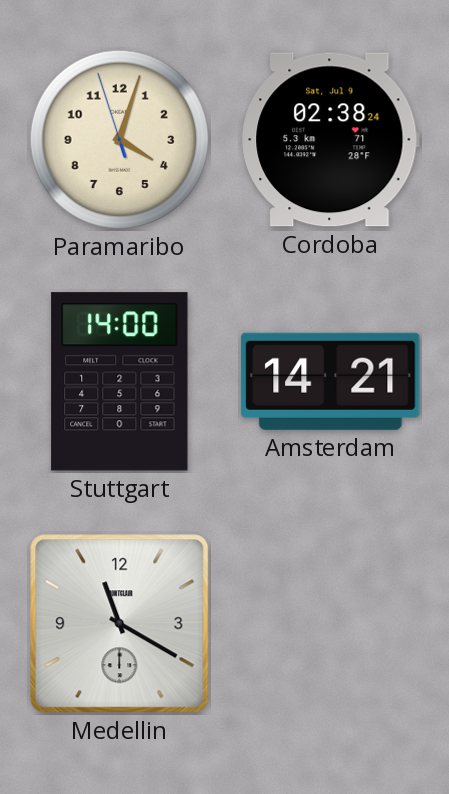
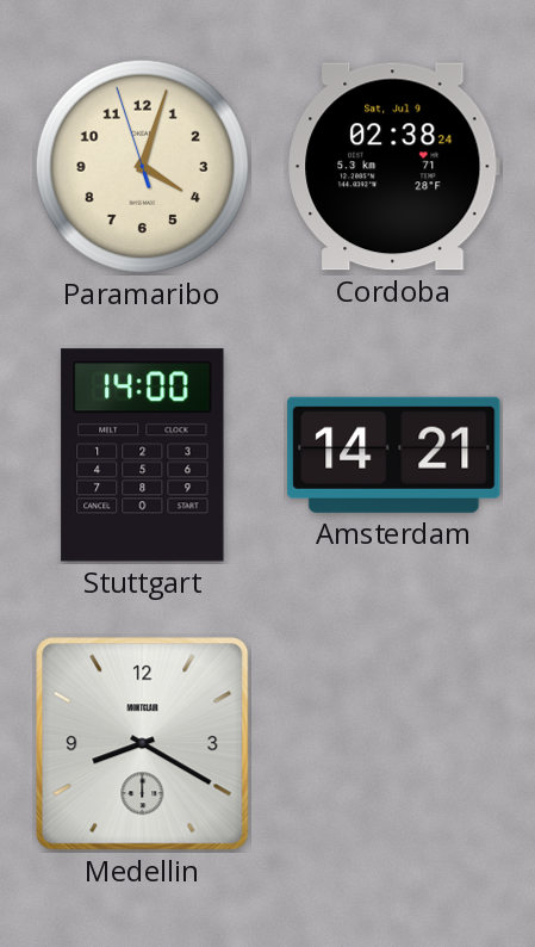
Medellin: 11:20 -> 8:20 (143, 744)
